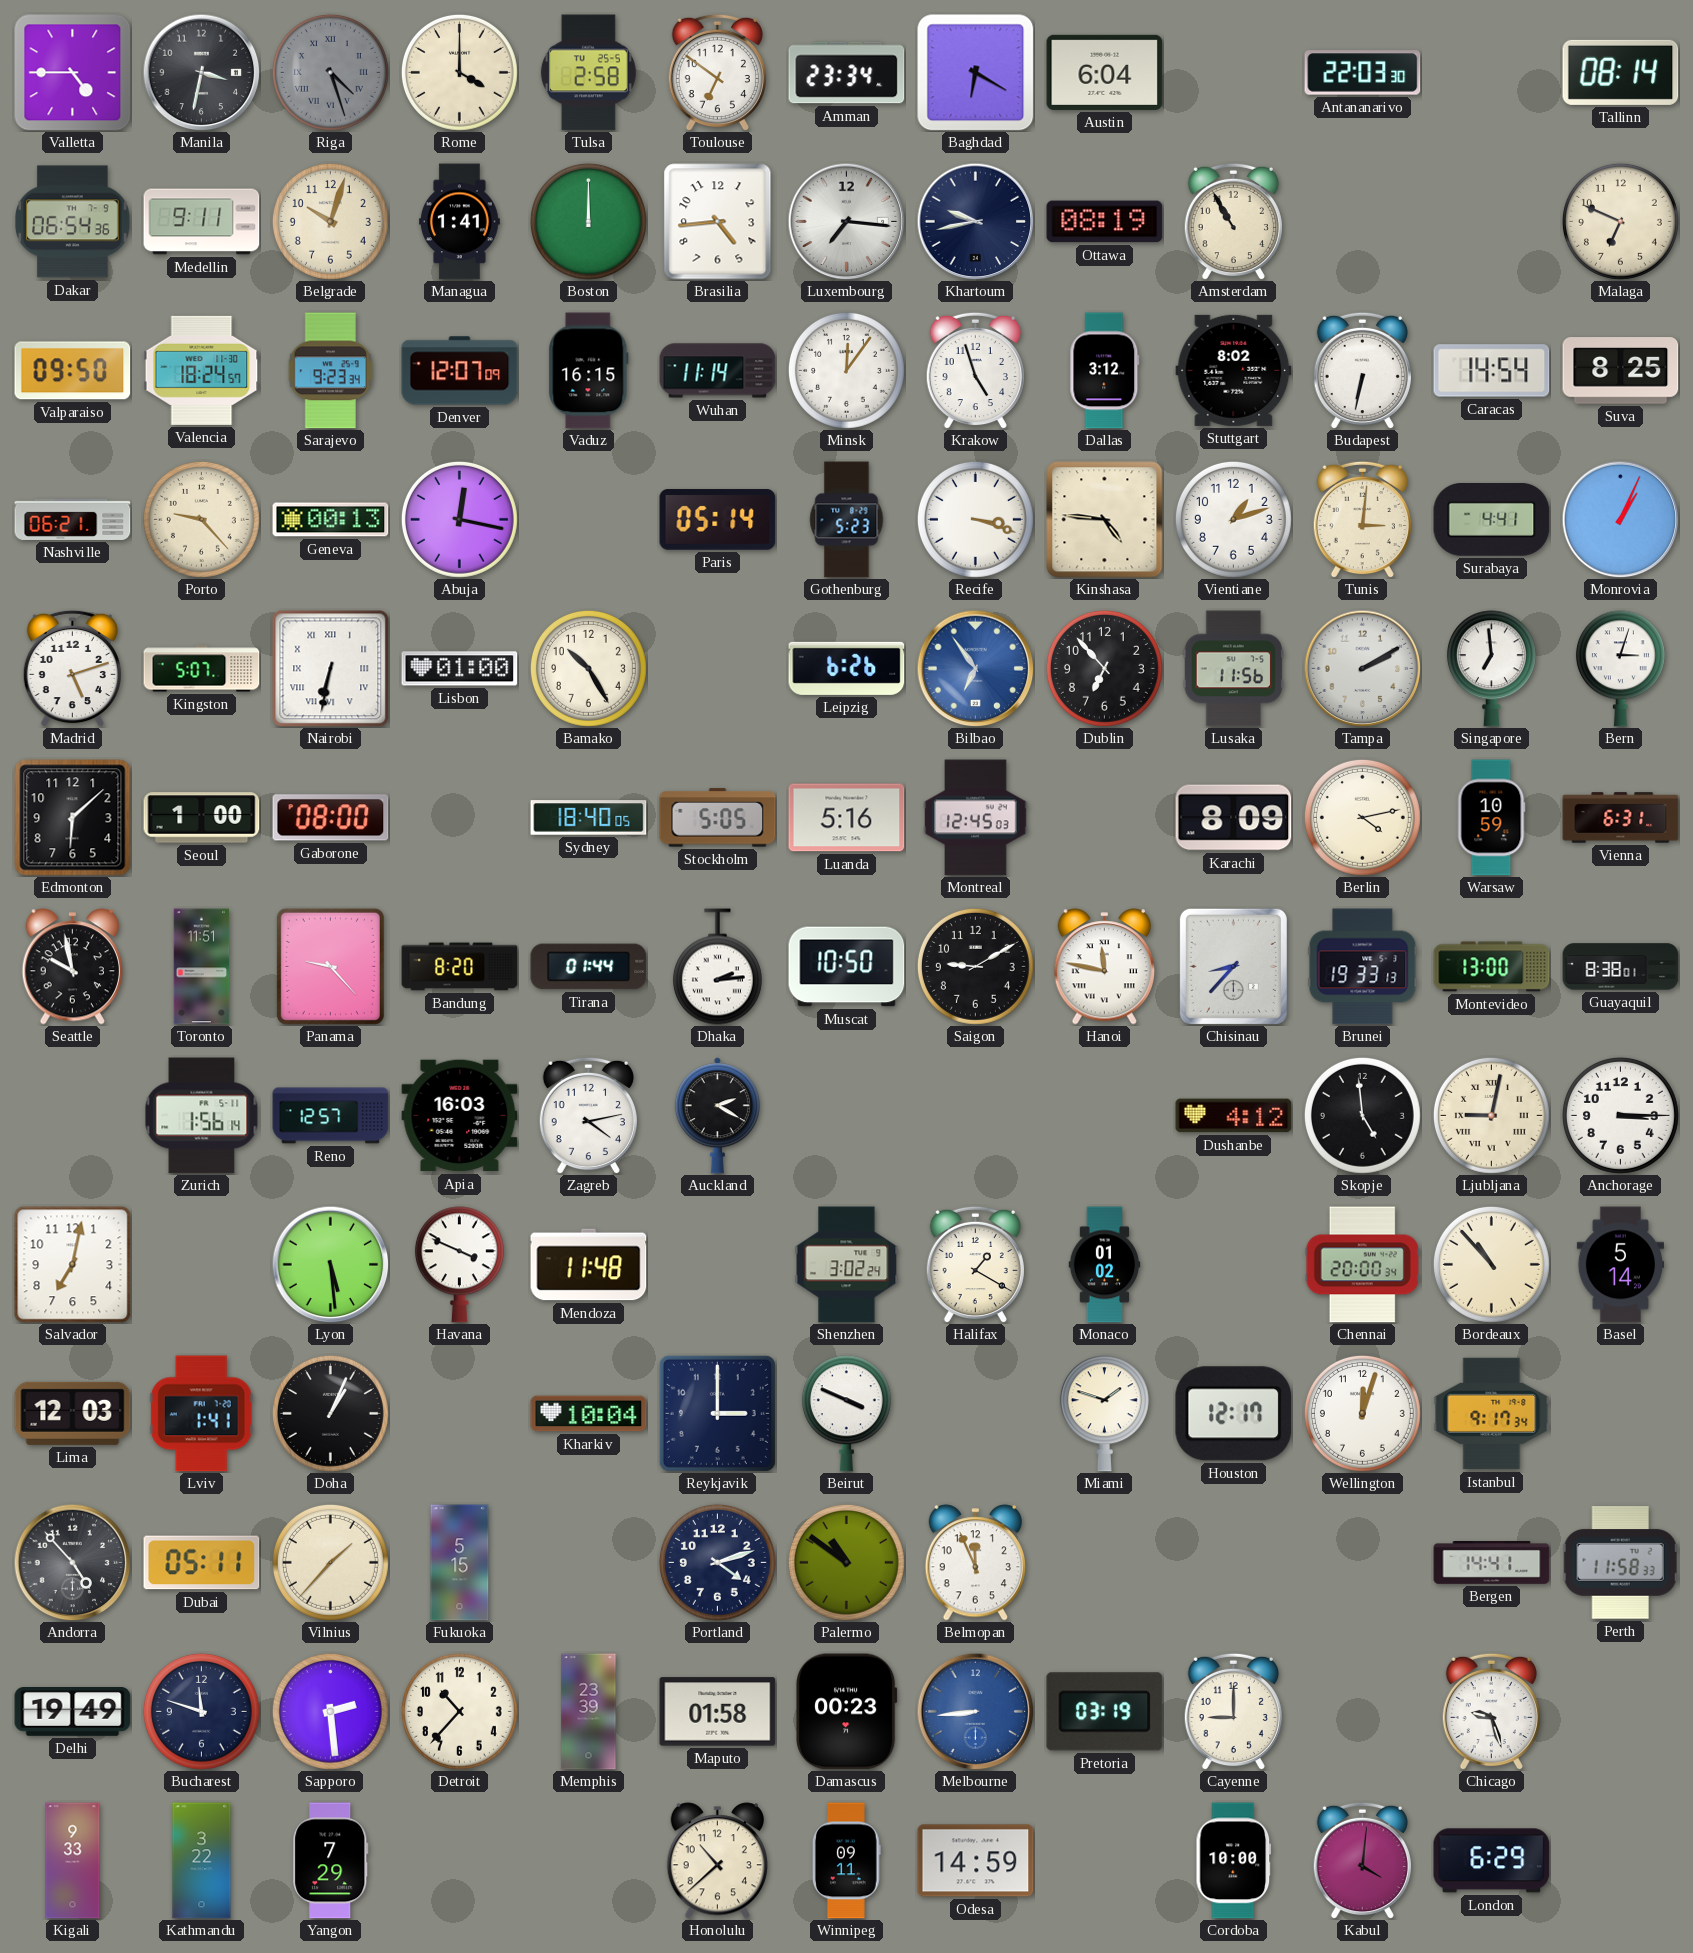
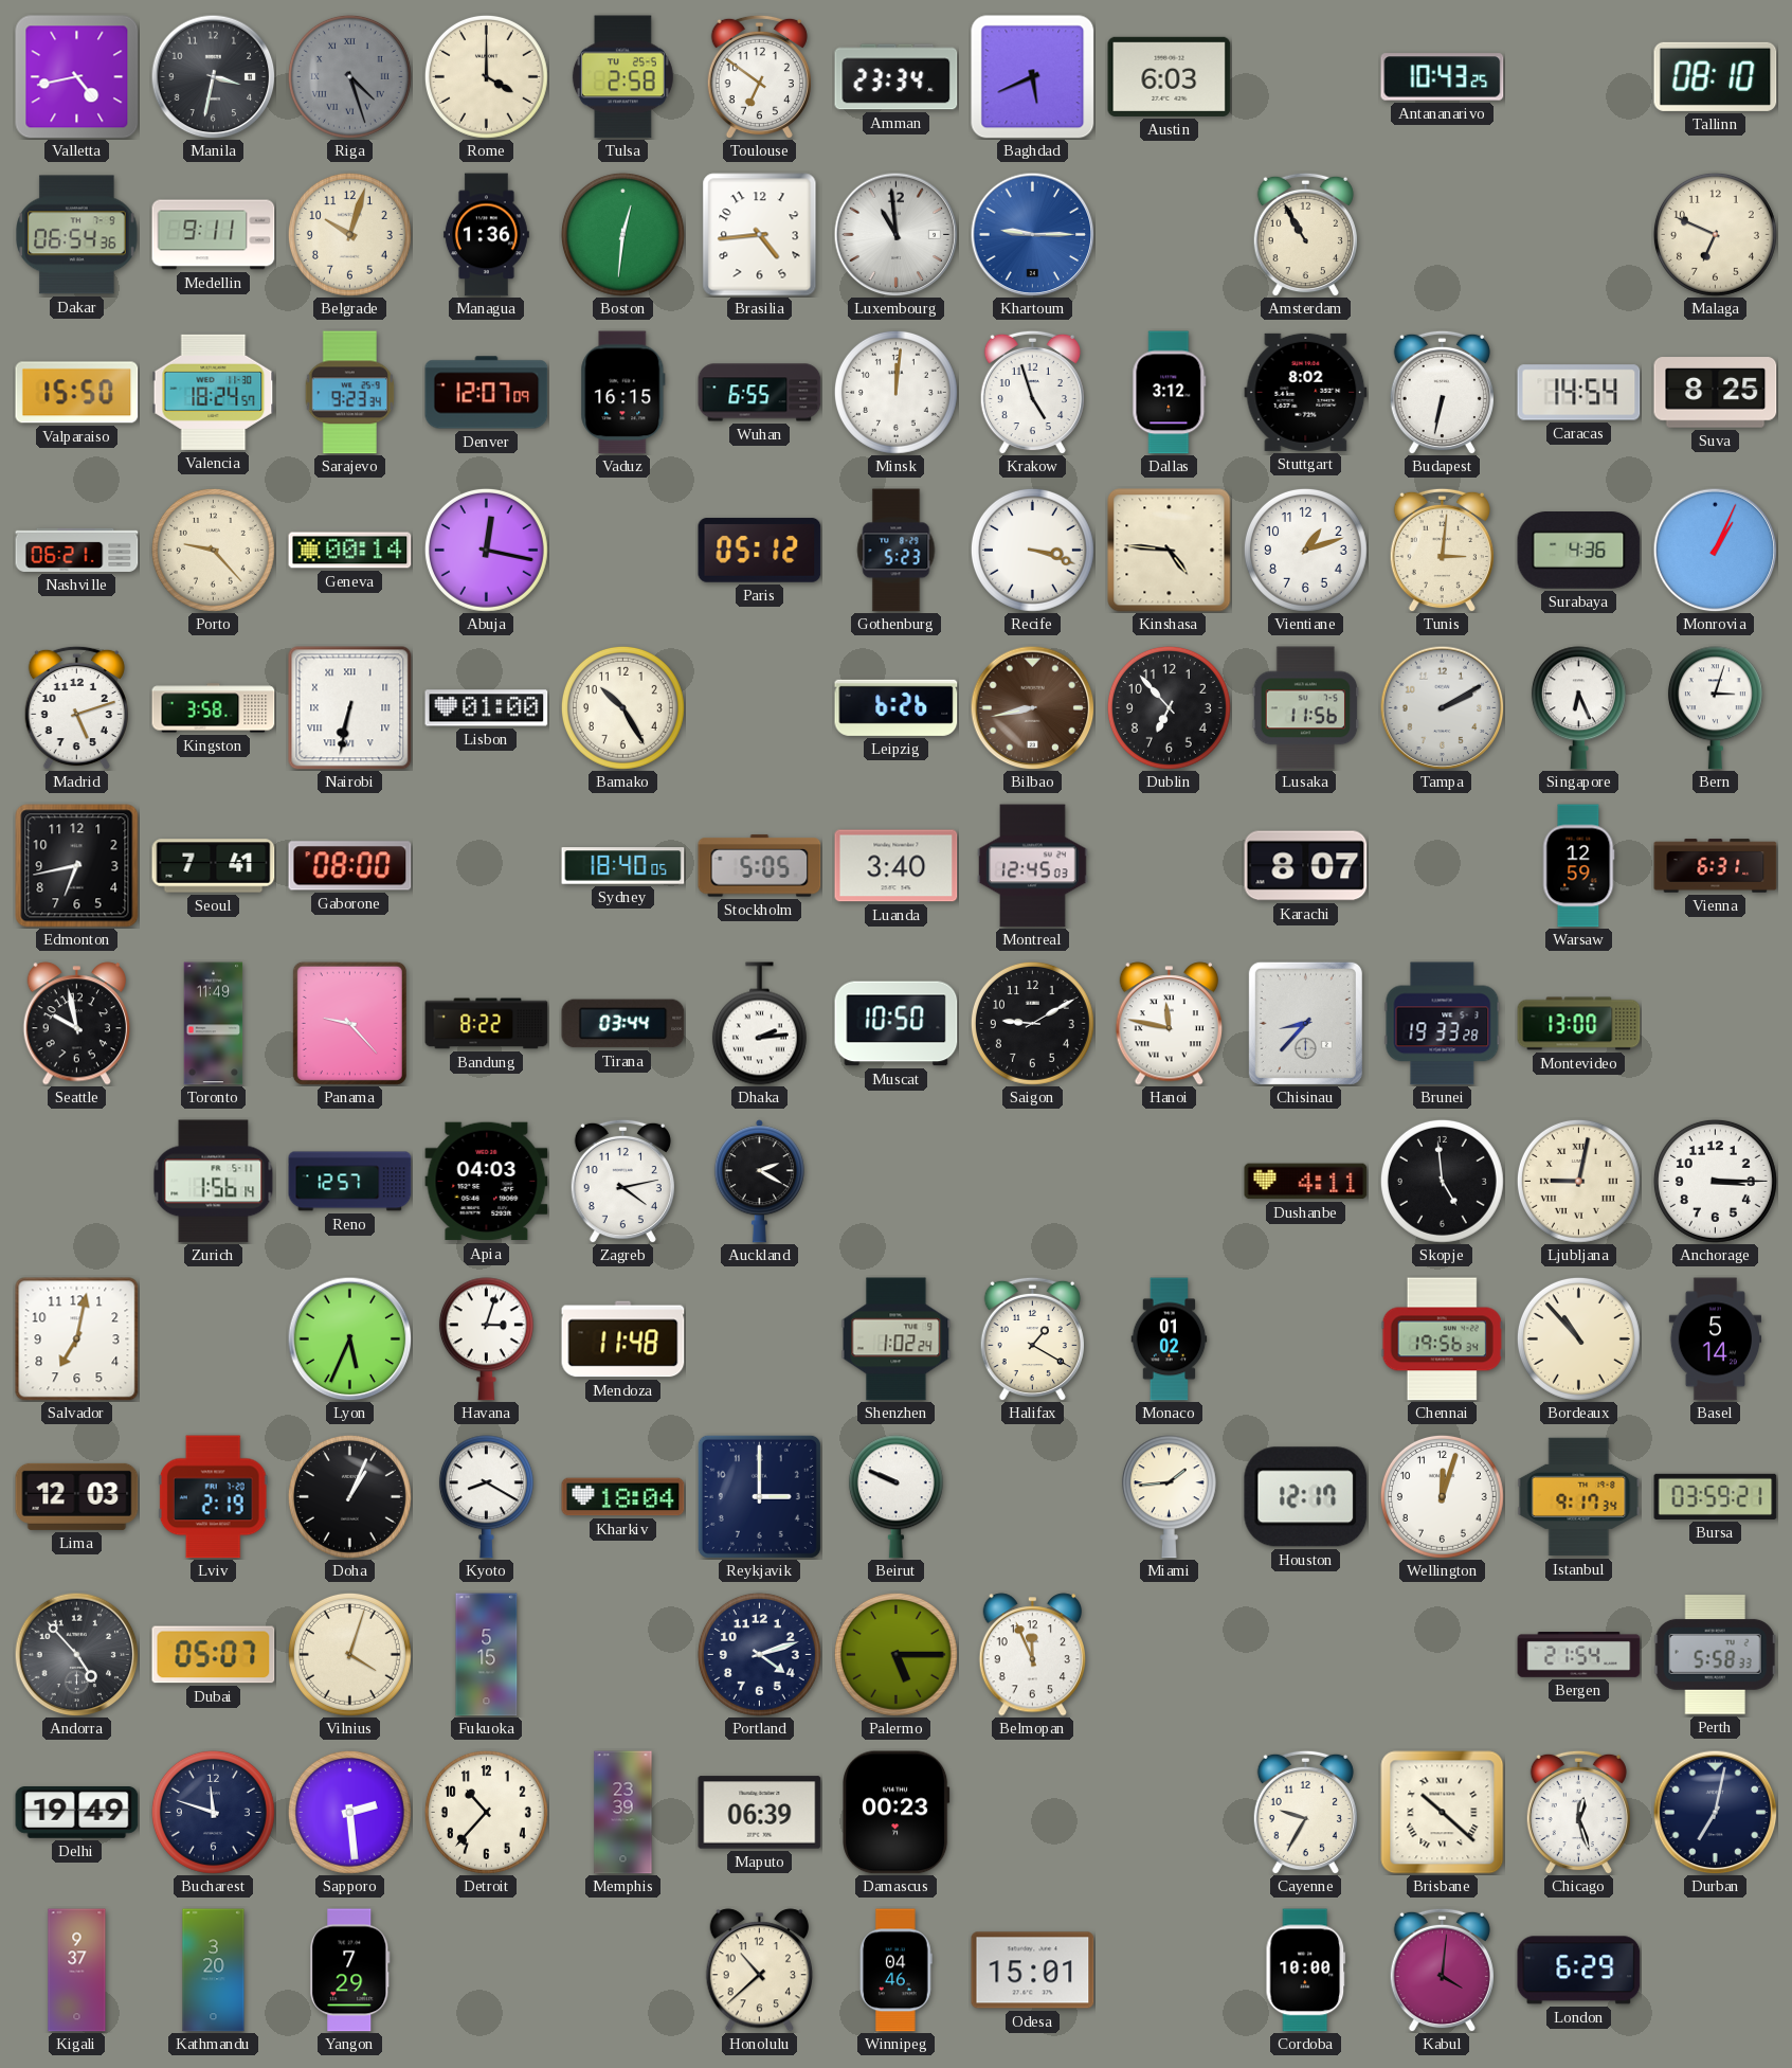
Valletta: 4:45 -> 4:43 (77, 77)
Baghdad: 6:20 -> 5:41 (1033, 77)
Austin: 6:04 -> 6:03 (1170, 76)
Antananarivo: 22:03 -> 10:43 (1443, 77)
Tallinn: 08:14 -> 08:10 (1716, 76)
Managua: 1:41 -> 1:36 (486, 235)
Boston: 12:00 -> 12:31 (622, 234)
Luxembourg: 7:16 -> 10:59 (895, 234)
Khartoum: 9:43 -> 9:15 (1032, 234)
Khartoum dial: navy -> blue (1032, 234)
Ottawa: 08:19 -> none (1105, 222)
Valparaiso: 09:50 -> 15:50 (77, 393)
Wuhan: 11:14 -> 6:55 (760, 393)
Minsk: 12:06 -> 12:01 (895, 392)
Geneva: 00:13 -> 00:14 (350, 551)
Paris: 05:14 -> 05:12 (760, 551)
Surabaya: 4:41 -> 4:36 (1579, 551)
Kingston: 5:07 -> 3:58 (214, 708)
Bilbao: 6:54 -> 8:43 (1032, 707)
Bilbao dial: blue -> brown (1032, 707)
Singapore: 6:59 -> 6:26 (1578, 708)
Edmonton: 6:08 -> 6:43 (77, 866)
Seoul: 1:00 -> 7:41 (214, 866)
Luanda: 5:16 -> 3:40 (897, 866)
Karachi: 8:09 -> 8:07 (1306, 866)
Berlin: 4:13 -> none (1362, 817)
Warsaw: 10:59 -> 12:59 (1578, 866)
Toronto: 11:51 -> 11:49 (214, 1024)
Bandung: 8:20 -> 8:22 (487, 1024)
Tirana: 01:44 -> 03:44 (623, 1024)
Brunei: 19:33:13 -> 19:33:28 (1443, 1024)
Guayaquil: 8:38 -> none (1621, 967)
Apia: 16:03 -> 04:03 (487, 1182)
Dushanbe: 4:12 -> 4:11 (1306, 1182)
Lyon: 5:29 -> 5:34 (349, 1338)
Havana: 3:49 -> 3:03 (486, 1339)
Shenzhen: 3:02 -> 1:02 (897, 1339)
Chennai: 20:00 -> 19:56 (1442, 1339)
Lviv: 1:41 -> 2:19 (213, 1497)
Kyoto: none -> 8:20 (486, 1497)
Kharkiv: 10:04 -> 18:04 (623, 1497)
Beirut: 3:49 -> 9:49 (895, 1497)
Miami: 1:48 -> 1:44 (1169, 1497)
Bursa: none -> 03:59 (1716, 1496)
Dubai: 05:11 -> 05:07 (214, 1655)
Vilnius: 1:37 -> 4:03 (349, 1654)
Palermo: 10:51 -> 5:15 (895, 1654)
Bergen: 14:41 -> 21:54 (1579, 1655)
Perth: 11:58 -> 5:58 (1715, 1655)
Maputo: 01:58 -> 06:39 (760, 1813)
Melbourne: 8:44 -> none (975, 1711)
Pretoria: 03:19 -> none (1105, 1712)
Cayenne: 9:00 -> 9:35 (1305, 1812)
Brisbane: none -> 10:22 (1443, 1813)
Chicago: 9:27 -> 12:27 (1578, 1812)
Durban: none -> 7:02 (1715, 1812)
Kigali: 9:33 -> 9:37 (77, 1971)
Kathmandu: 3:22 -> 3:20 (214, 1971)
Winnipeg: 09:11 -> 04:46 (895, 1971)
Odesa: 14:59 -> 15:01 (1033, 1971)
